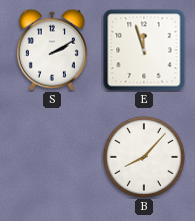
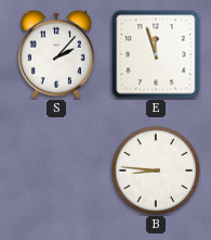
S: 2:10 -> 2:07 (56, 54)
B: 8:07 -> 8:46 (156, 170)
